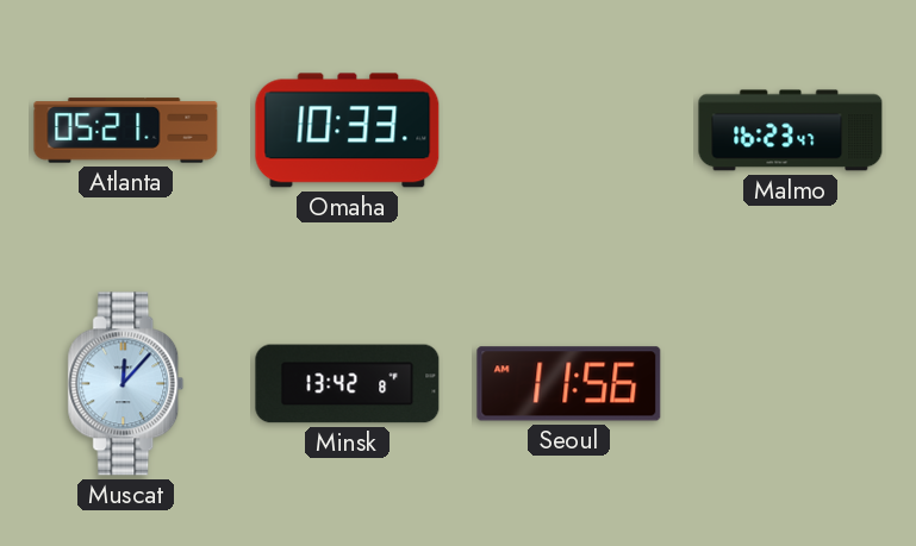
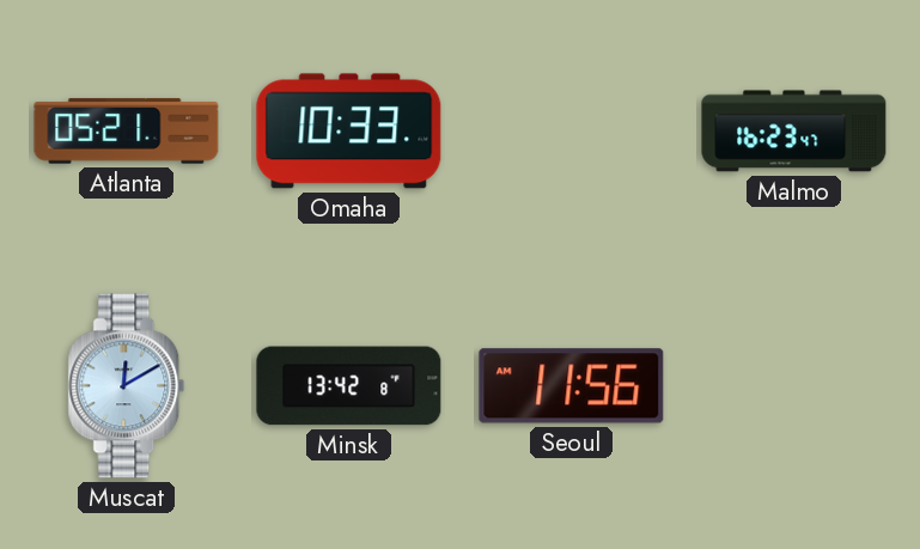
Muscat: 12:07 -> 12:10 (127, 386)
